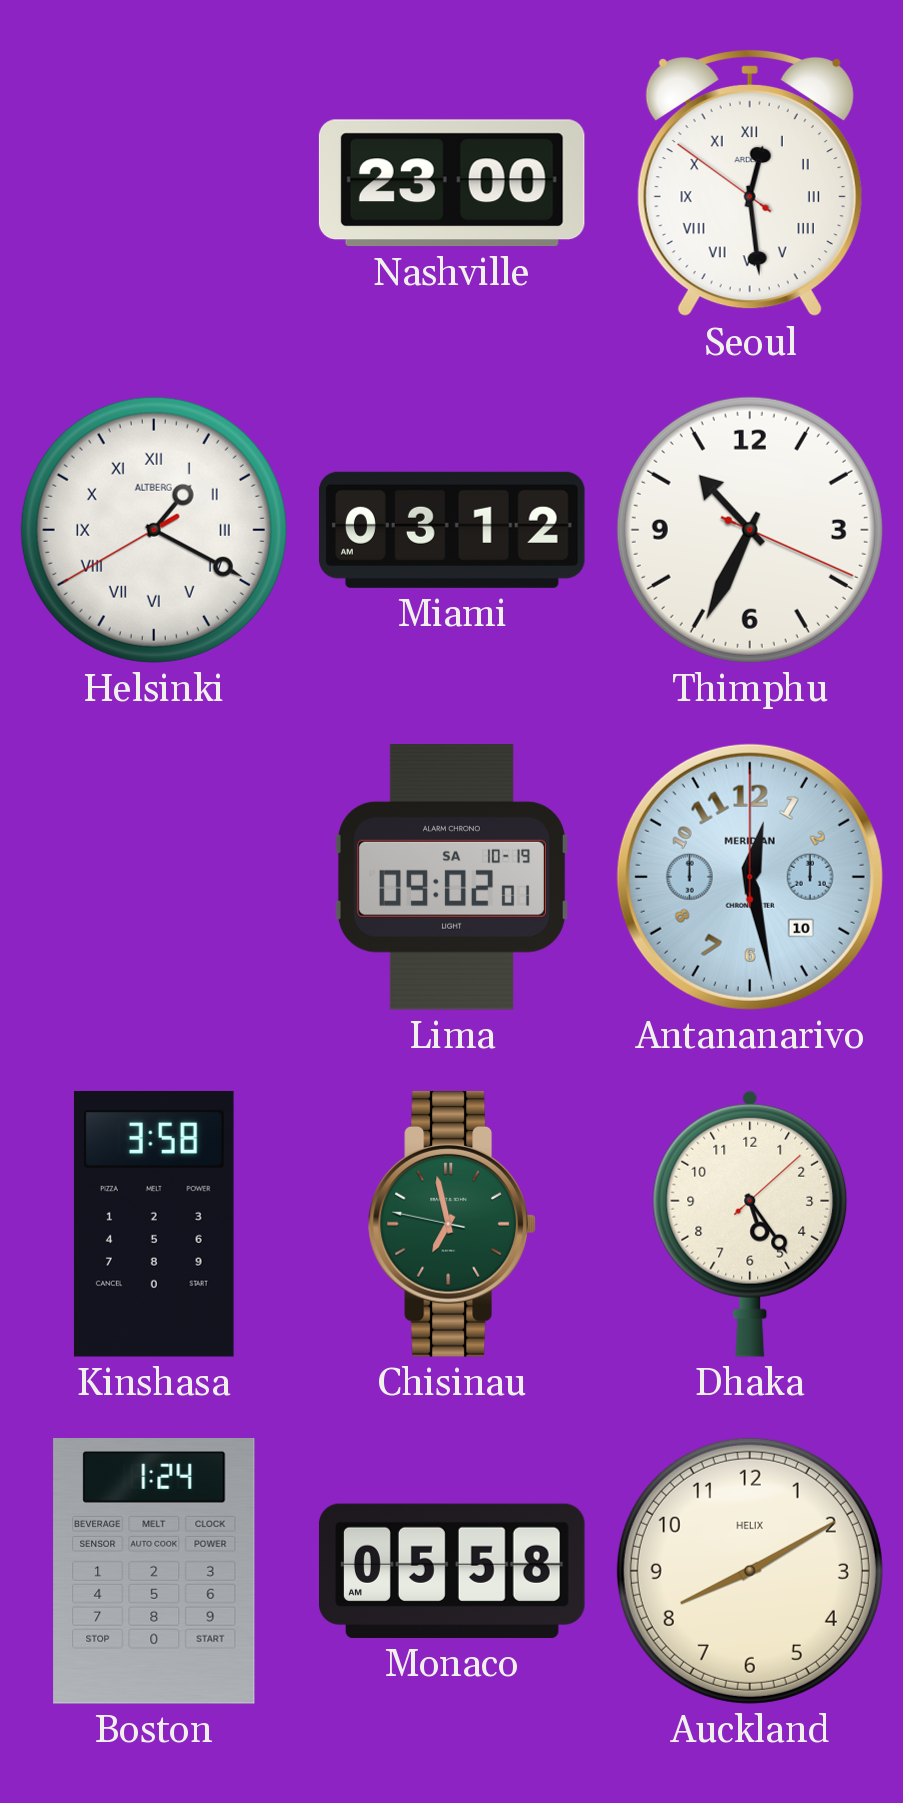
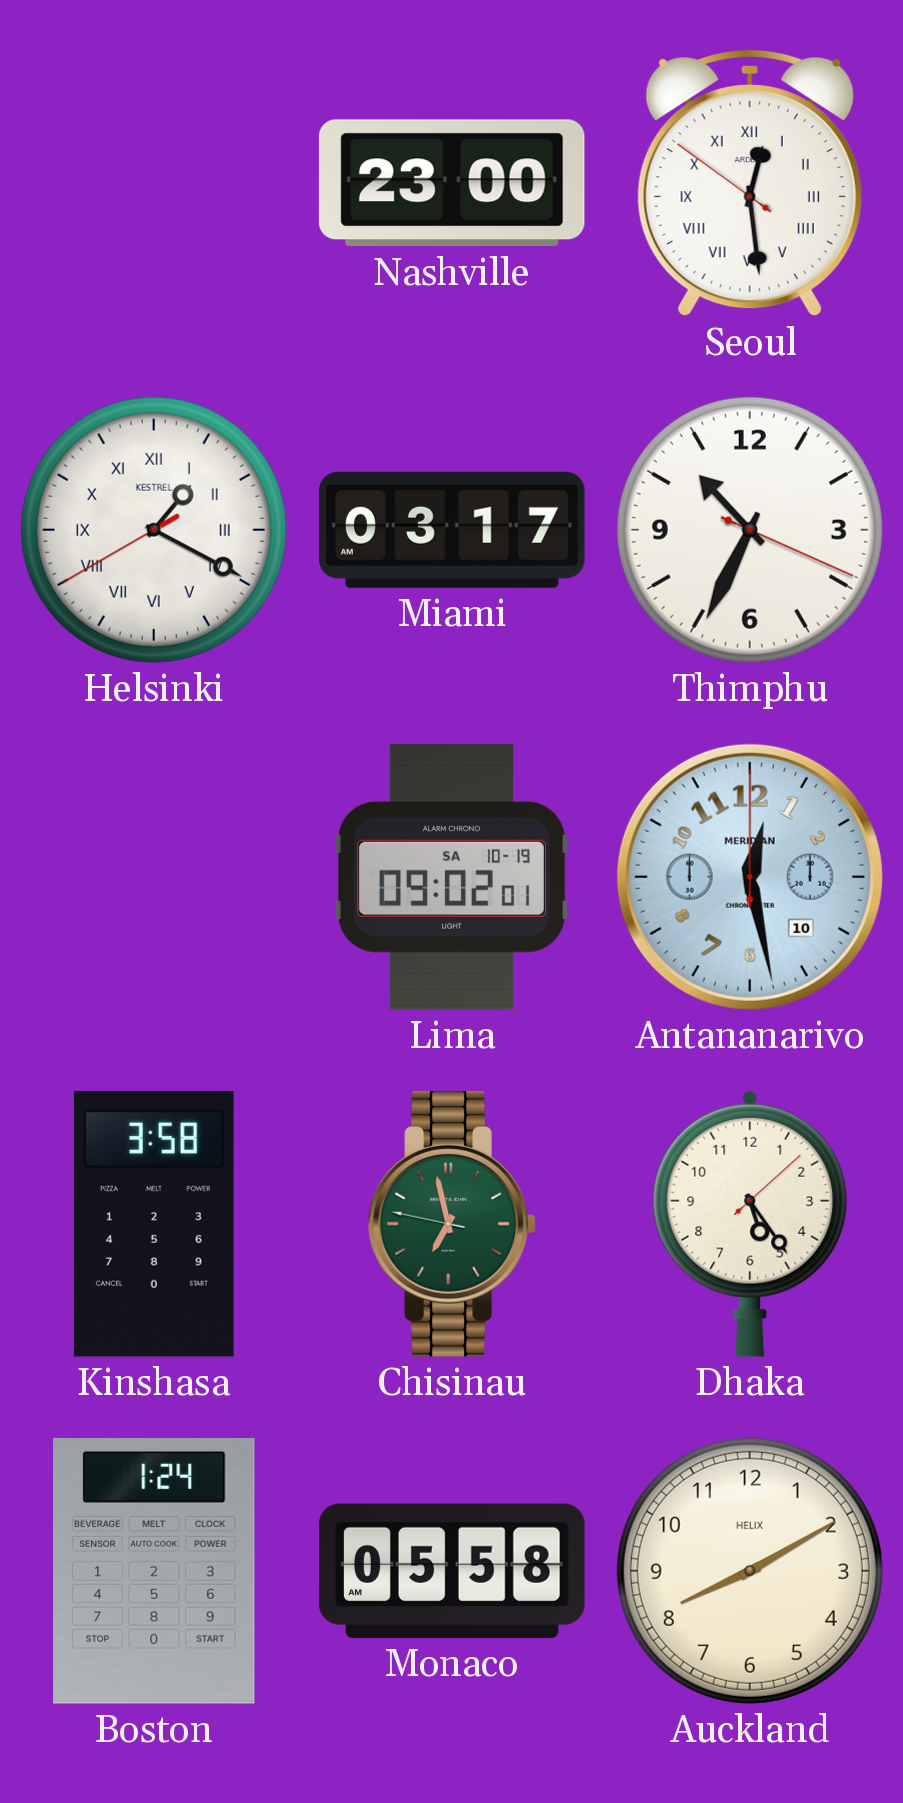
Helsinki brand: ALTBERG -> KESTREL (154, 530)
Miami: 03:12 -> 03:17 (453, 530)
